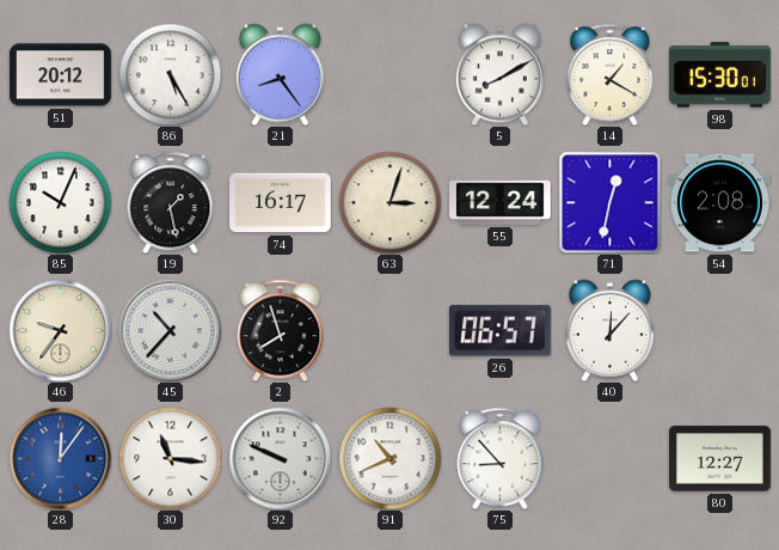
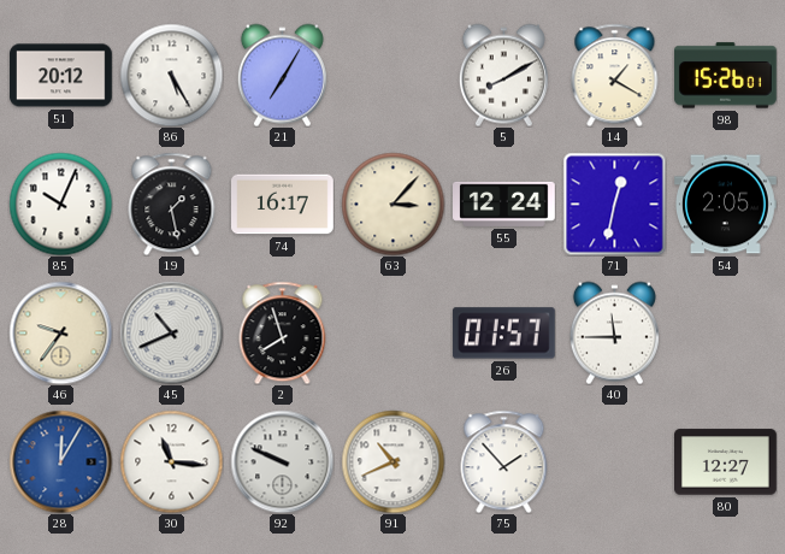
21: 8:24 -> 7:05 (282, 75)
98: 15:30 -> 15:26 (725, 76)
63: 3:03 -> 3:07 (392, 204)
54: 2:08 -> 2:05 (726, 205)
45: 10:37 -> 10:41 (171, 332)
26: 06:57 -> 01:57 (503, 334)
40: 12:07 -> 11:45 (614, 332)
28: 12:06 -> 12:05 (60, 461)
75: 8:53 -> 1:53 (504, 461)
